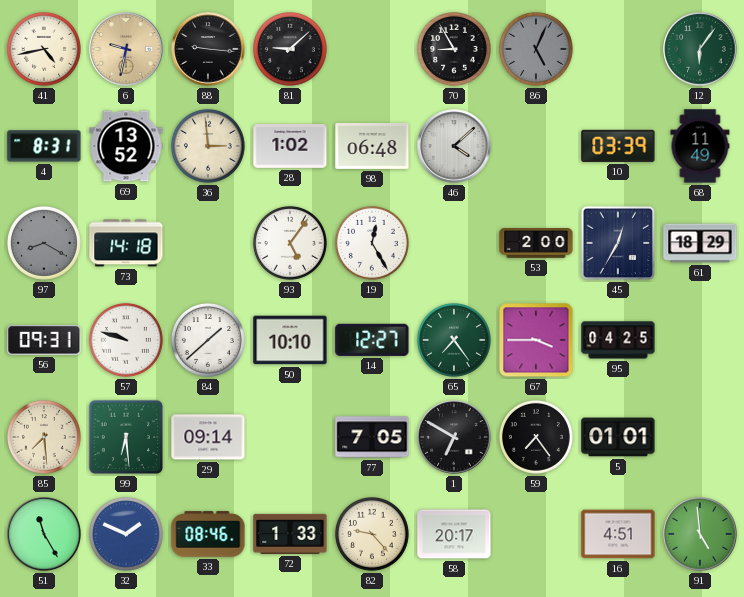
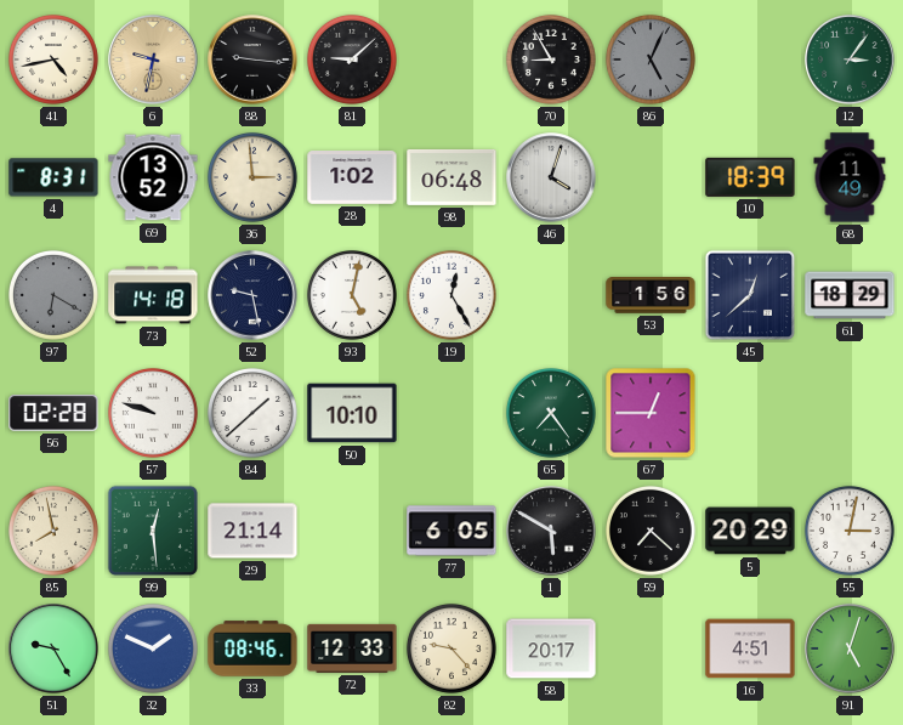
12: 6:06 -> 3:06 (850, 60)
46: 4:08 -> 4:03 (551, 177)
10: 03:39 -> 18:39 (750, 177)
97: 8:20 -> 6:20 (53, 295)
52: none -> 9:28 (252, 295)
93: 5:06 -> 5:02 (352, 295)
53: 2:00 -> 1:56 (651, 296)
45: 12:35 -> 12:38 (750, 295)
56: 09:31 -> 02:28 (53, 413)
14: 12:27 -> none (372, 340)
67: 3:45 -> 12:45 (651, 413)
95: 04:25 -> none (618, 340)
85: 7:29 -> 7:58 (53, 531)
99: 6:29 -> 12:29 (153, 531)
29: 09:14 -> 21:14 (252, 531)
77: 7:05 -> 6:05 (451, 531)
1: 6:50 -> 5:50 (551, 531)
59: 7:24 -> 7:22 (651, 531)
5: 01:01 -> 20:29 (750, 531)
55: none -> 3:02 (850, 531)
51: 11:25 -> 9:25 (53, 648)
72: 1:33 -> 12:33 (352, 648)
91: 4:59 -> 5:03 (850, 648)
